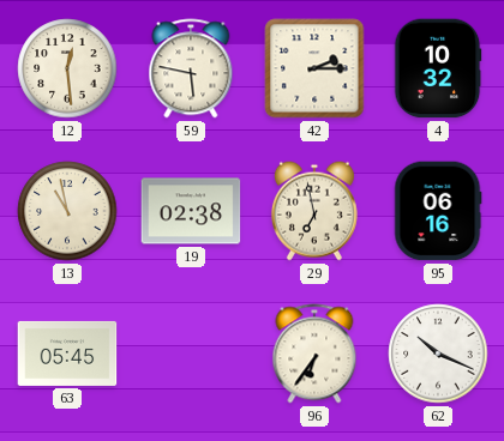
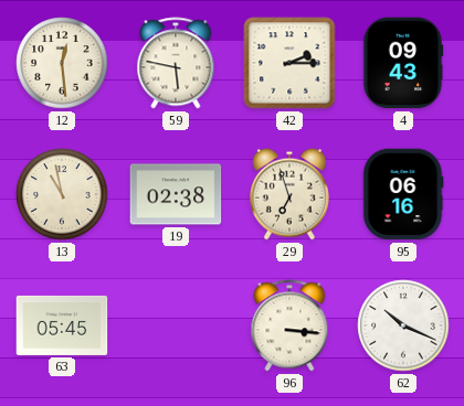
4: 10:32 -> 09:43 (403, 63)
29: 6:58 -> 6:57 (289, 194)
96: 6:36 -> 3:16 (289, 325)
